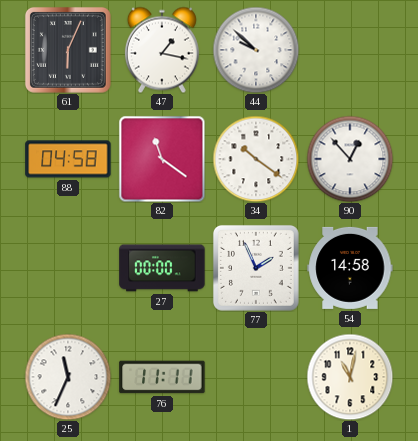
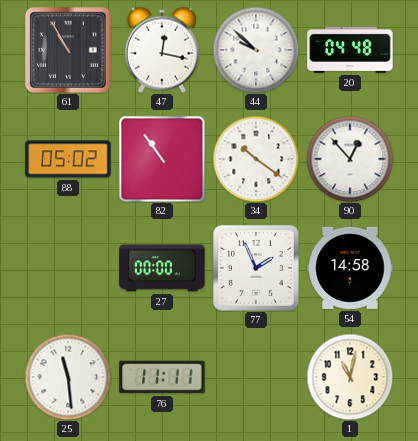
61: 6:04 -> 10:55 (68, 50)
47: 1:17 -> 12:17 (162, 50)
20: none -> 04:48 (350, 50)
88: 04:58 -> 05:02 (68, 159)
82: 11:21 -> 10:54 (162, 159)
25: 11:34 -> 11:29 (68, 377)
